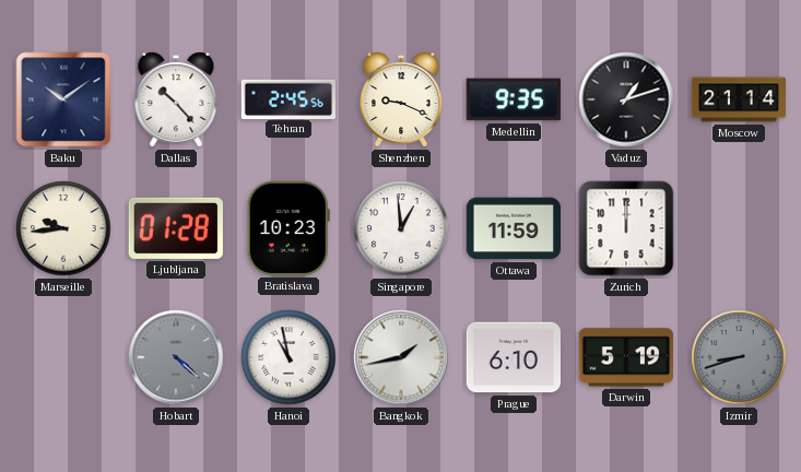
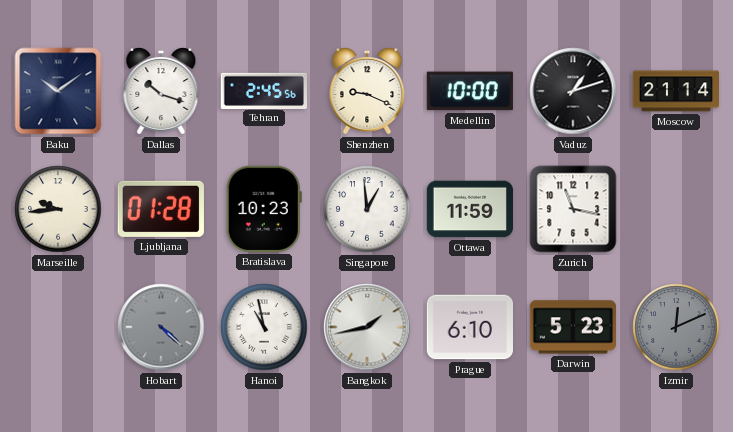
Dallas: 10:23 -> 10:18 (161, 91)
Medellin: 9:35 -> 10:00 (470, 91)
Zurich: 12:00 -> 11:17 (573, 209)
Darwin: 5:19 -> 5:23 (572, 327)
Izmir: 8:42 -> 12:11 (676, 327)
